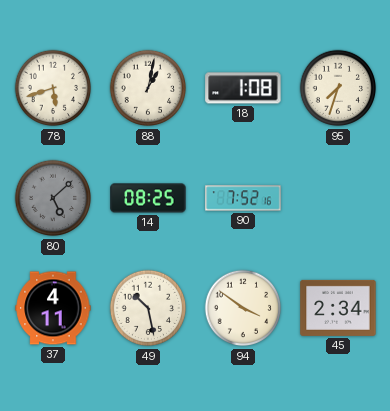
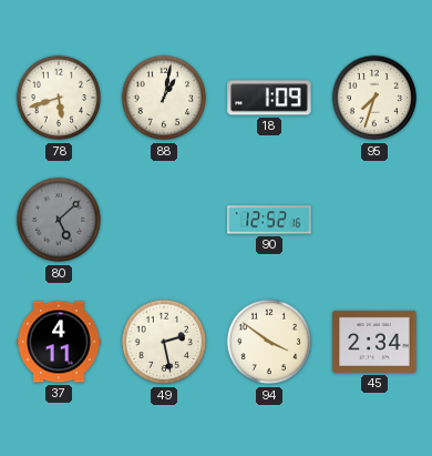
18: 1:08 -> 1:09 (269, 98)
14: 08:25 -> none (148, 198)
90: 7:52 -> 12:52 (269, 220)
49: 10:28 -> 2:28 (164, 342)
